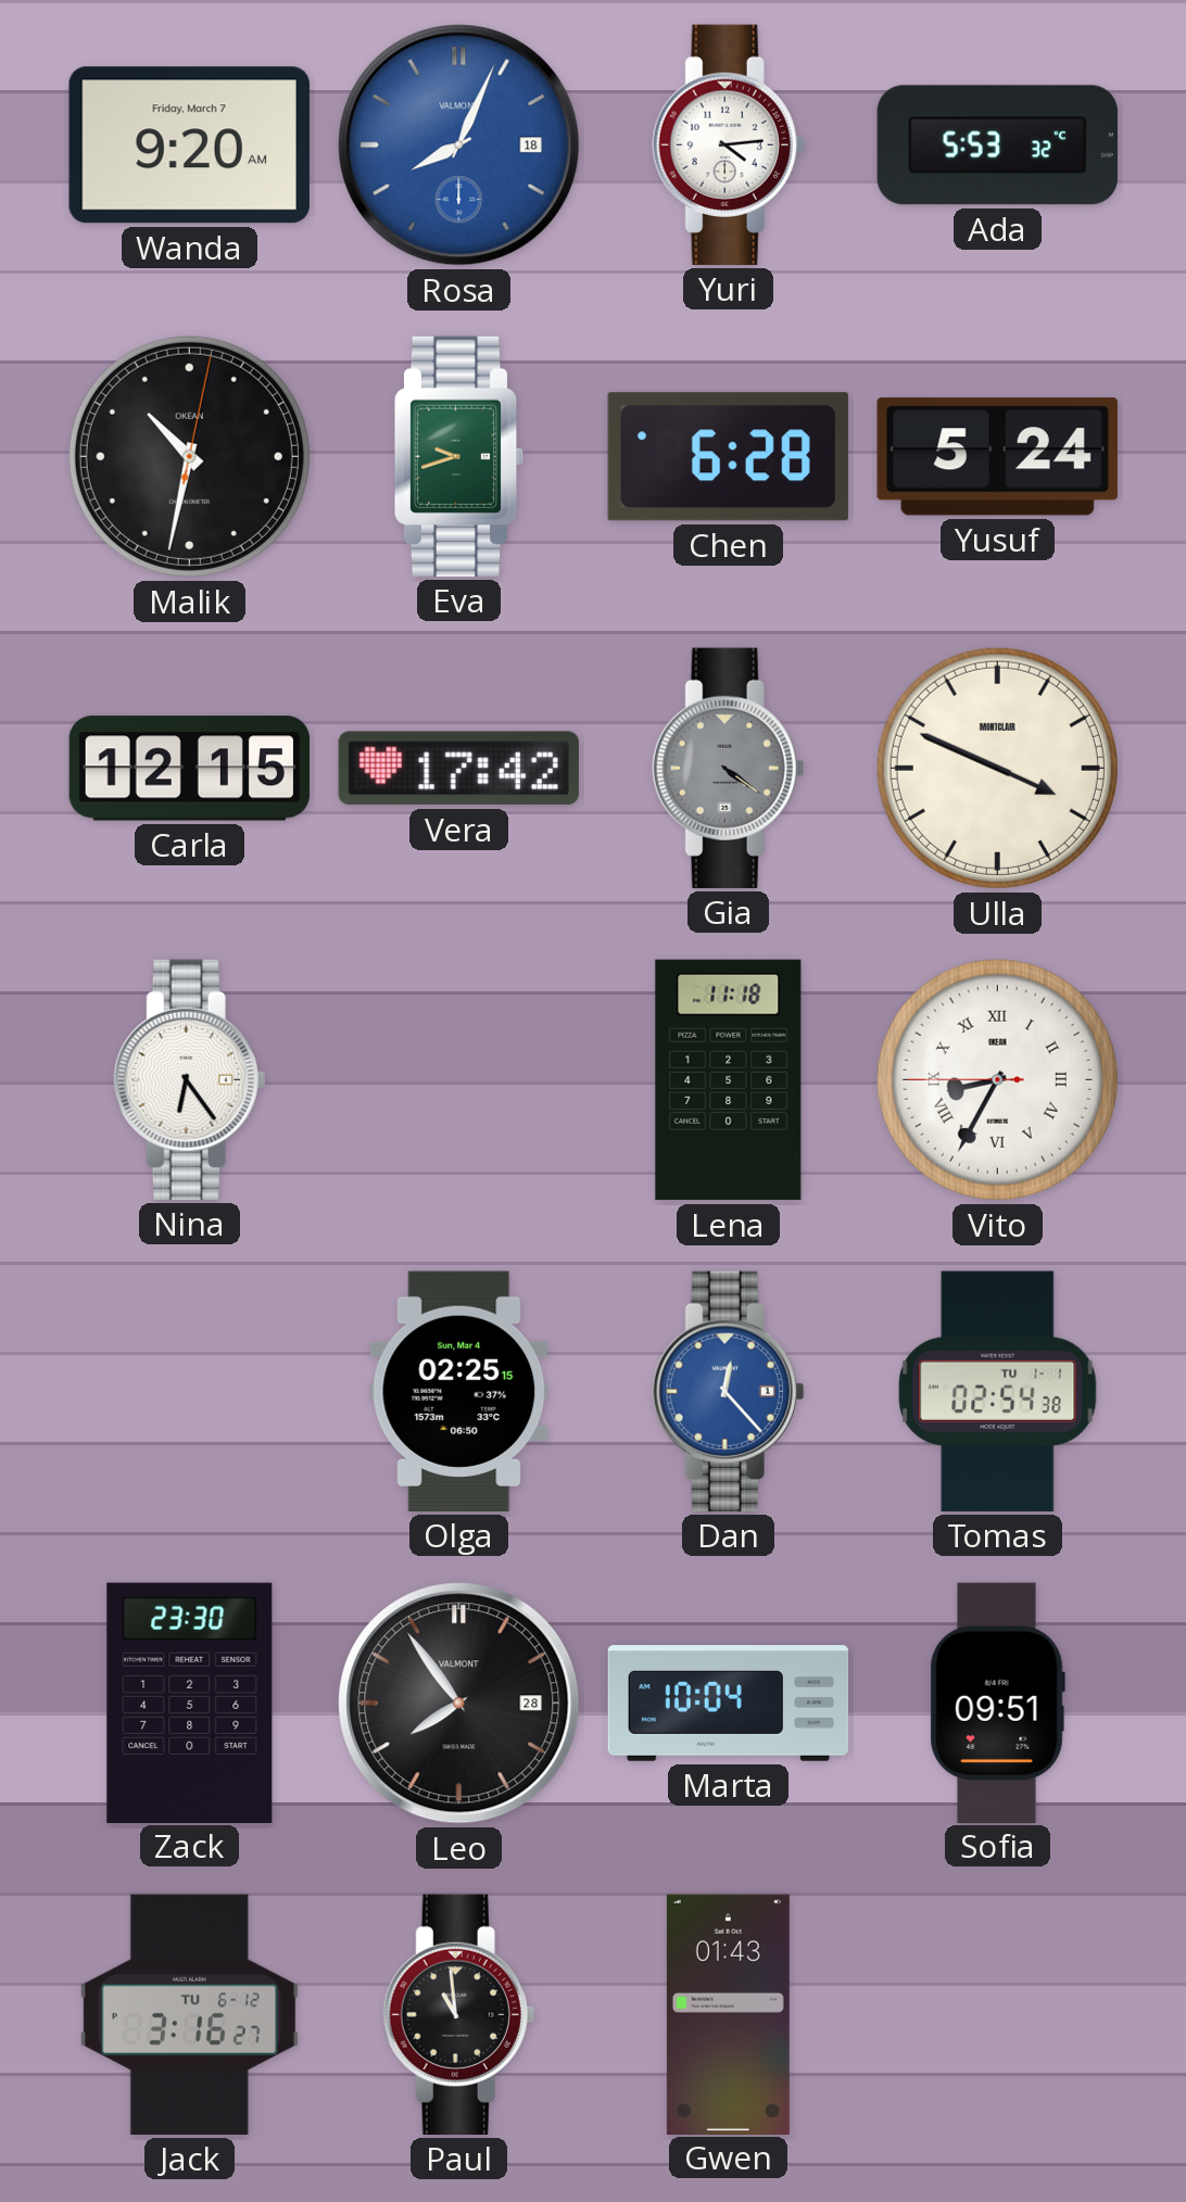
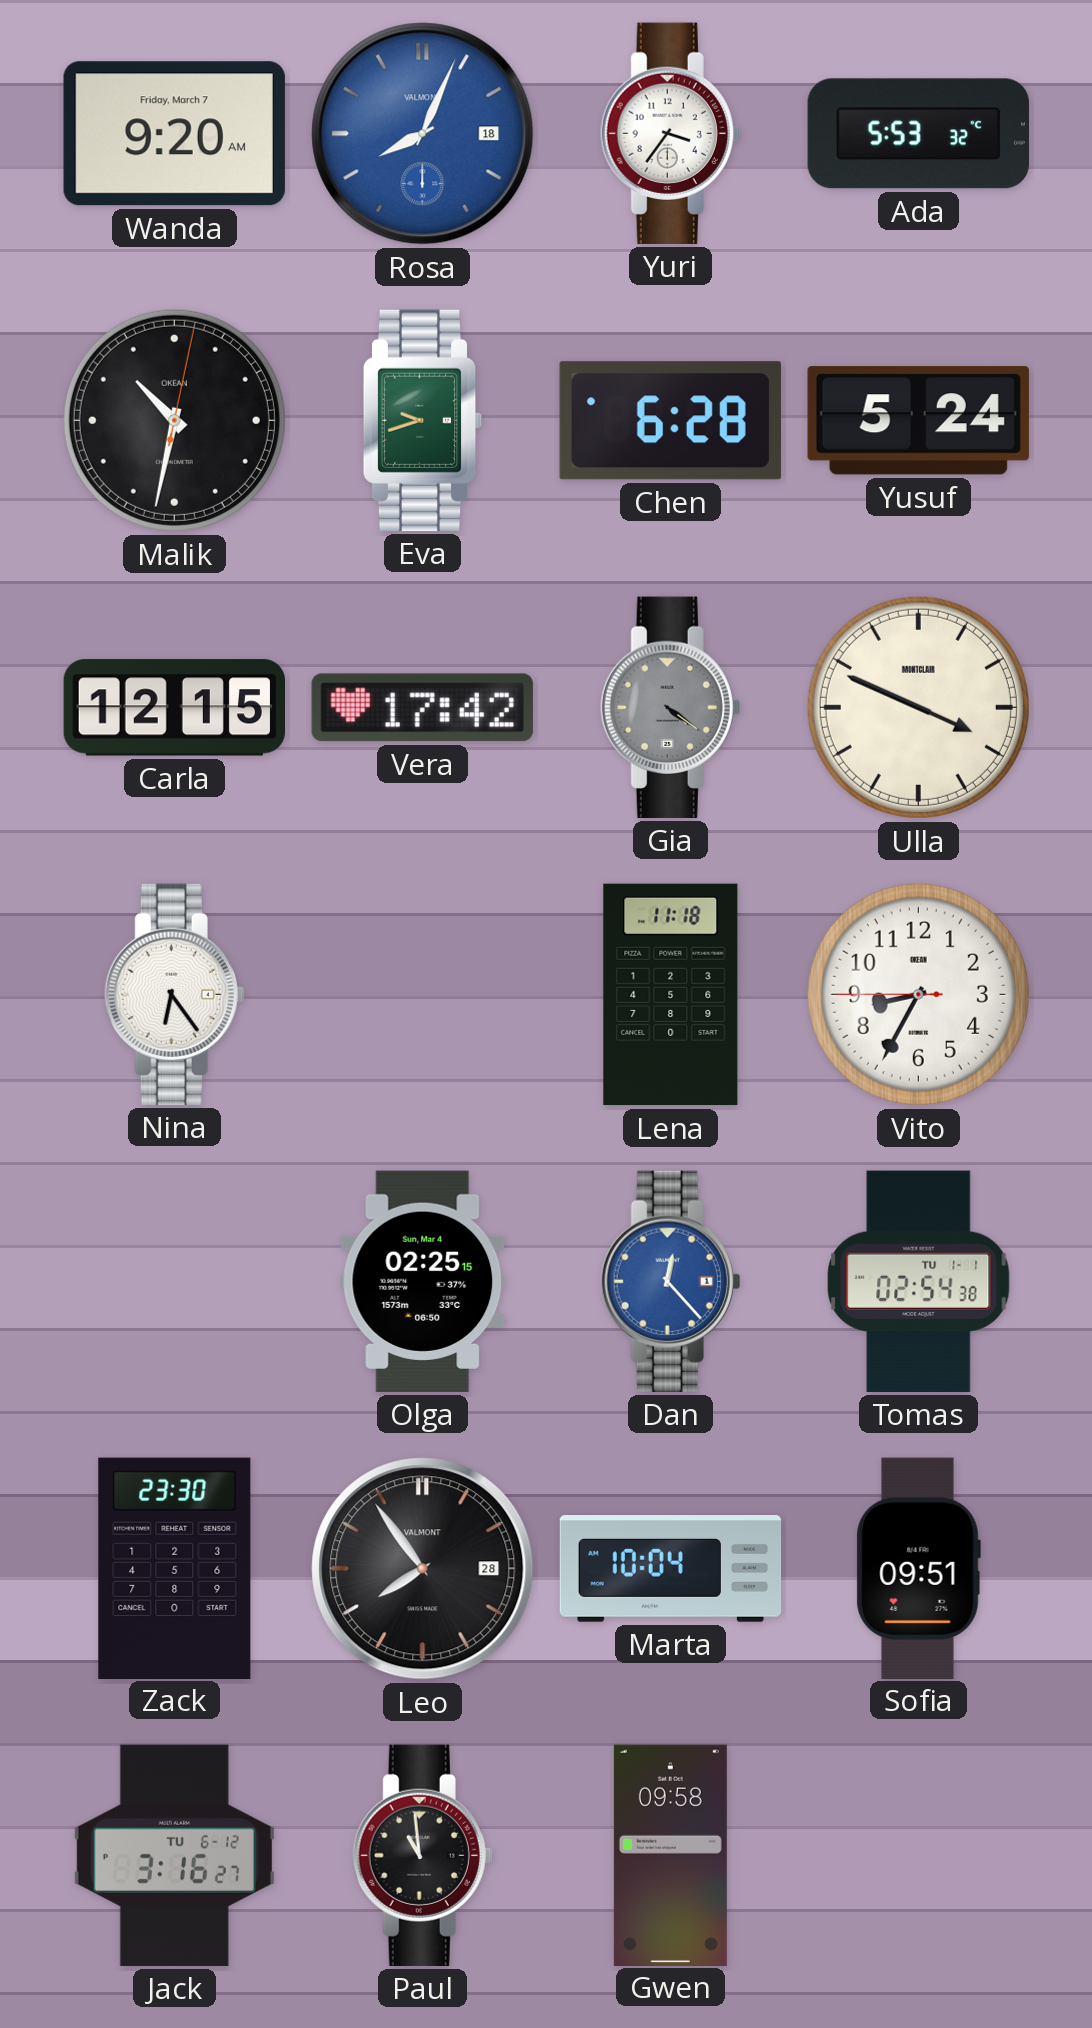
Yuri: 4:14 -> 3:36 (671, 133)
Vito numerals: Roman -> Arabic (918, 994)
Gwen: 01:43 -> 09:58 (670, 1855)
